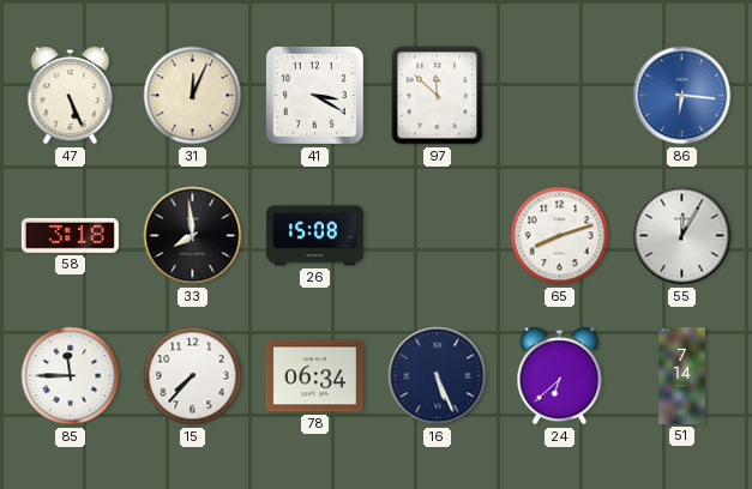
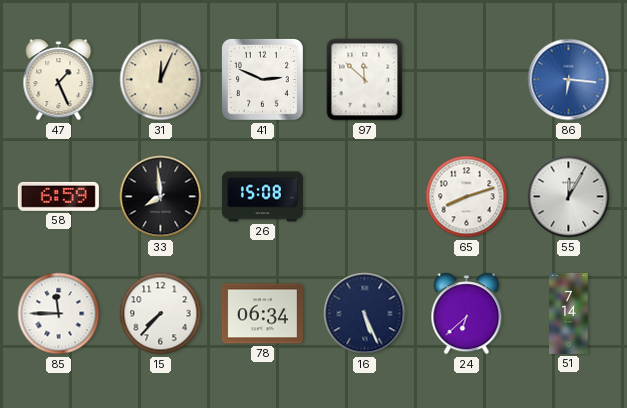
47: 5:26 -> 1:26 (59, 80)
41: 3:20 -> 2:49 (262, 79)
58: 3:18 -> 6:59 (58, 196)
